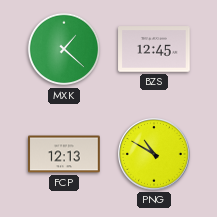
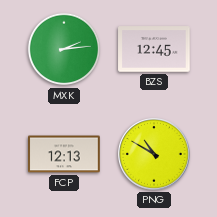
MXK: 1:22 -> 2:14 (64, 49)
